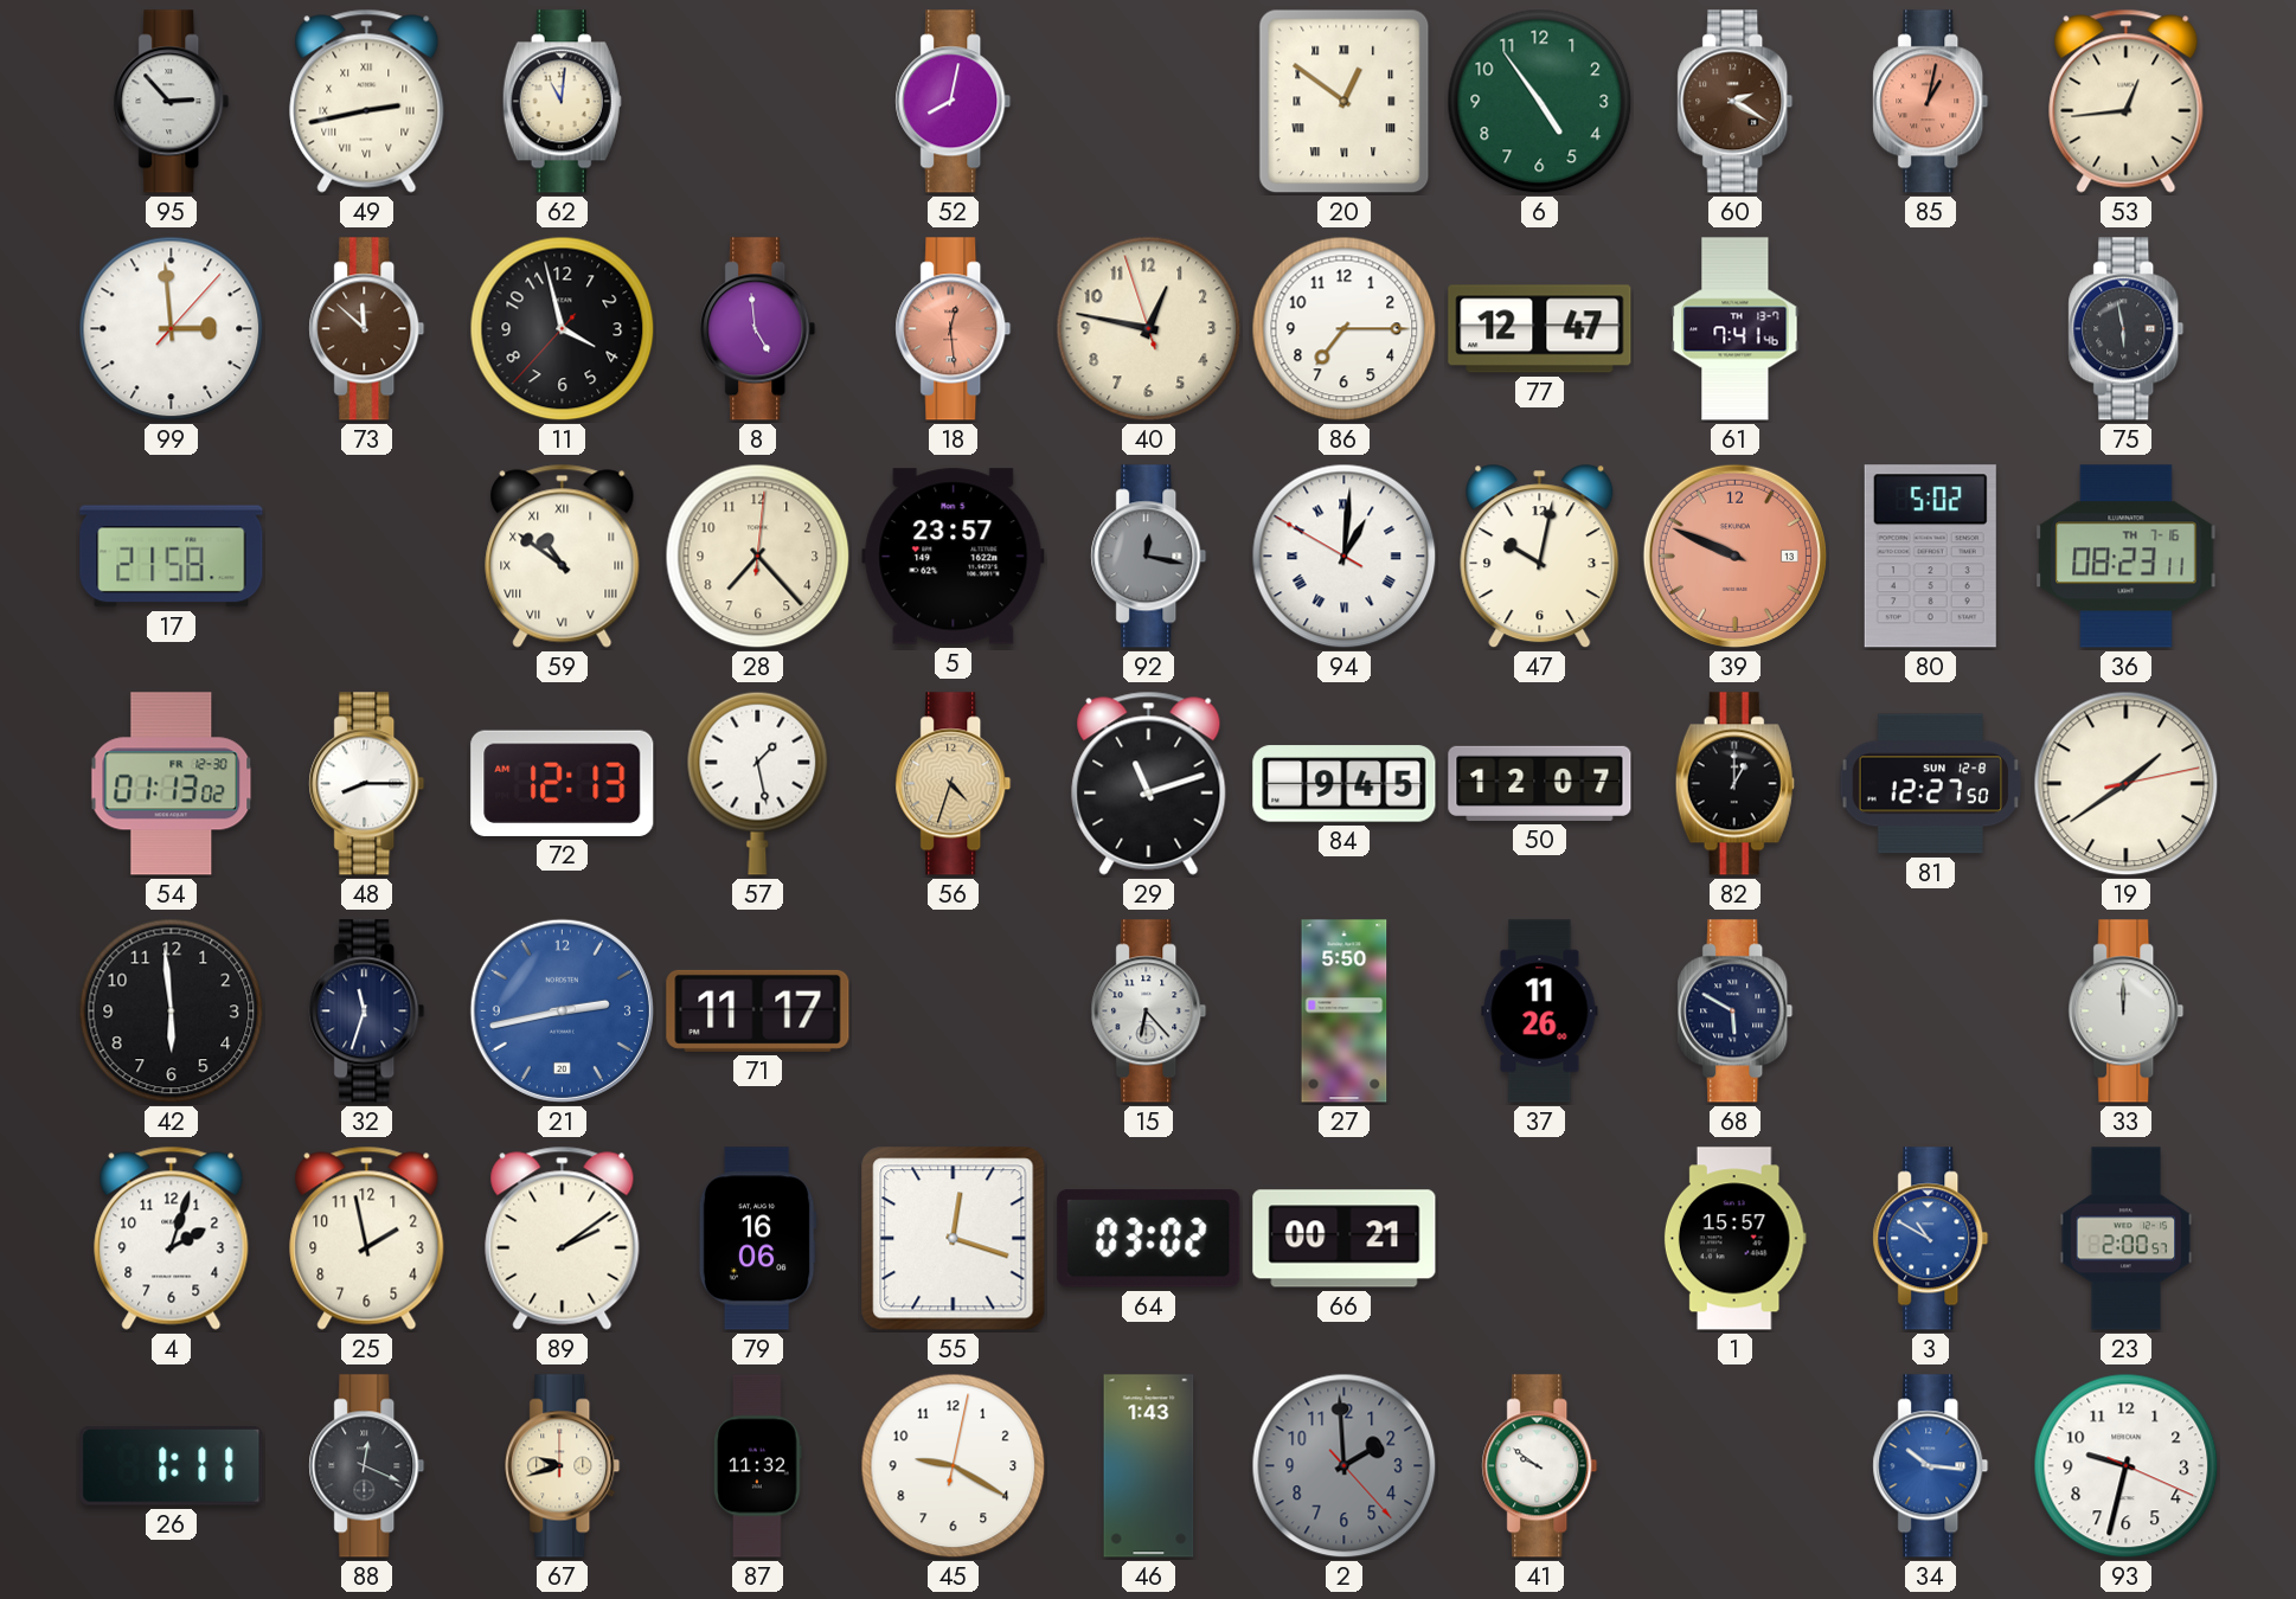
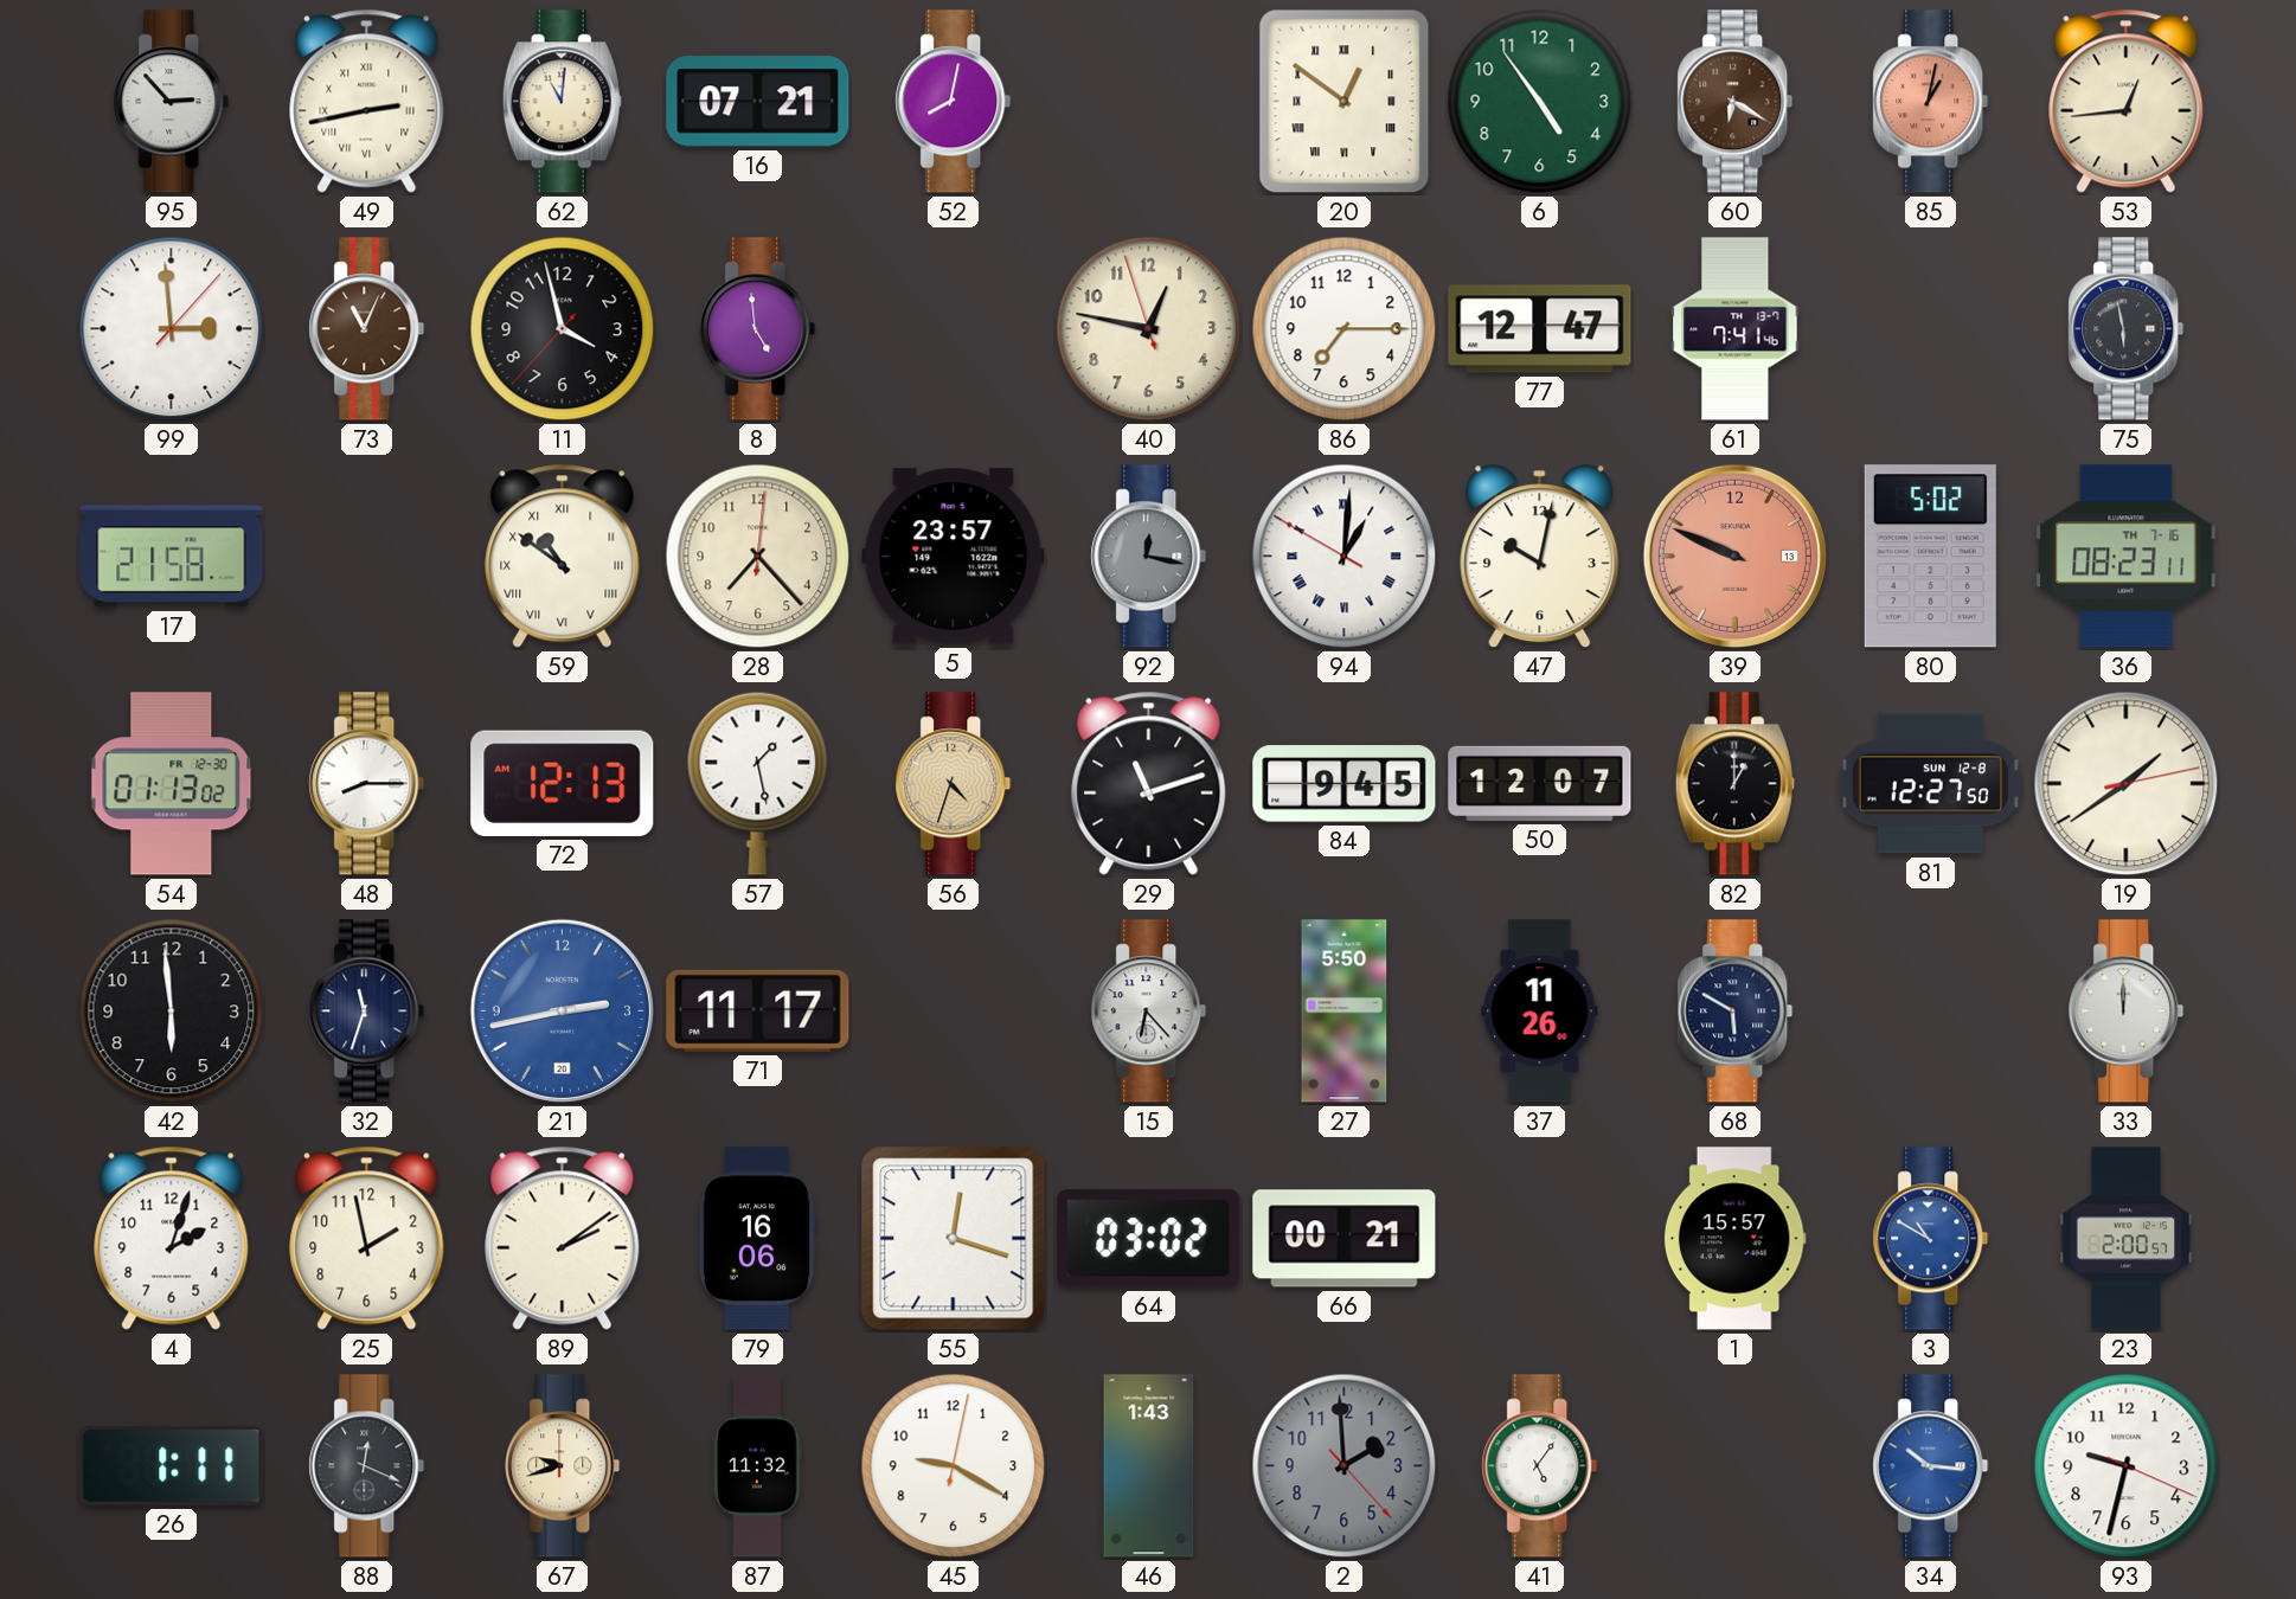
16: none -> 07:21 (758, 102)
60: 2:20 -> 6:20 (1736, 102)
73: 11:52 -> 11:04 (367, 329)
18: 12:29 -> none (954, 329)
41: 9:51 -> 5:06 (1540, 1466)
